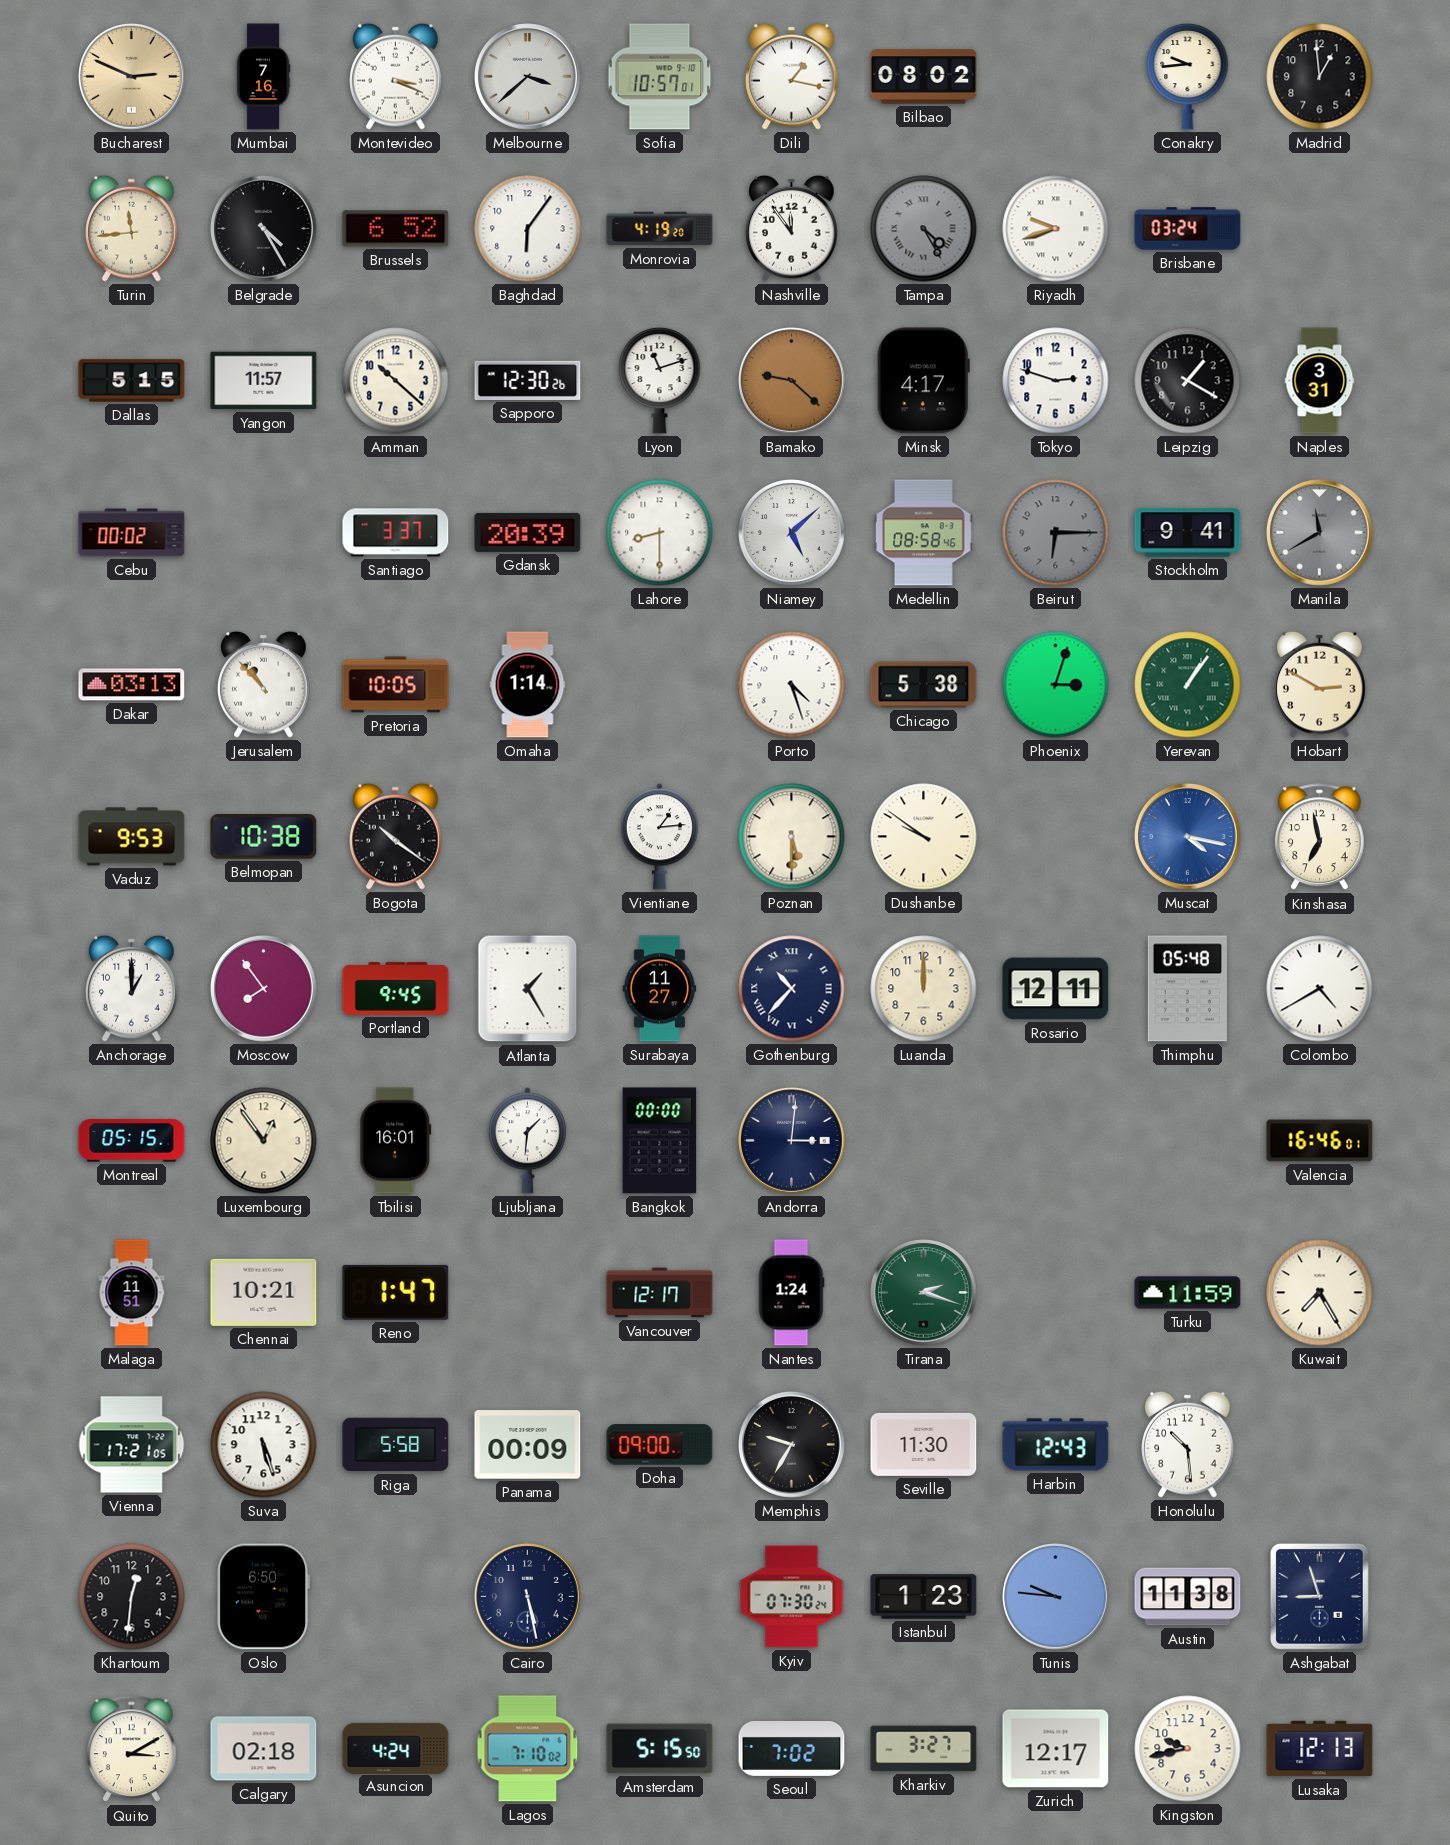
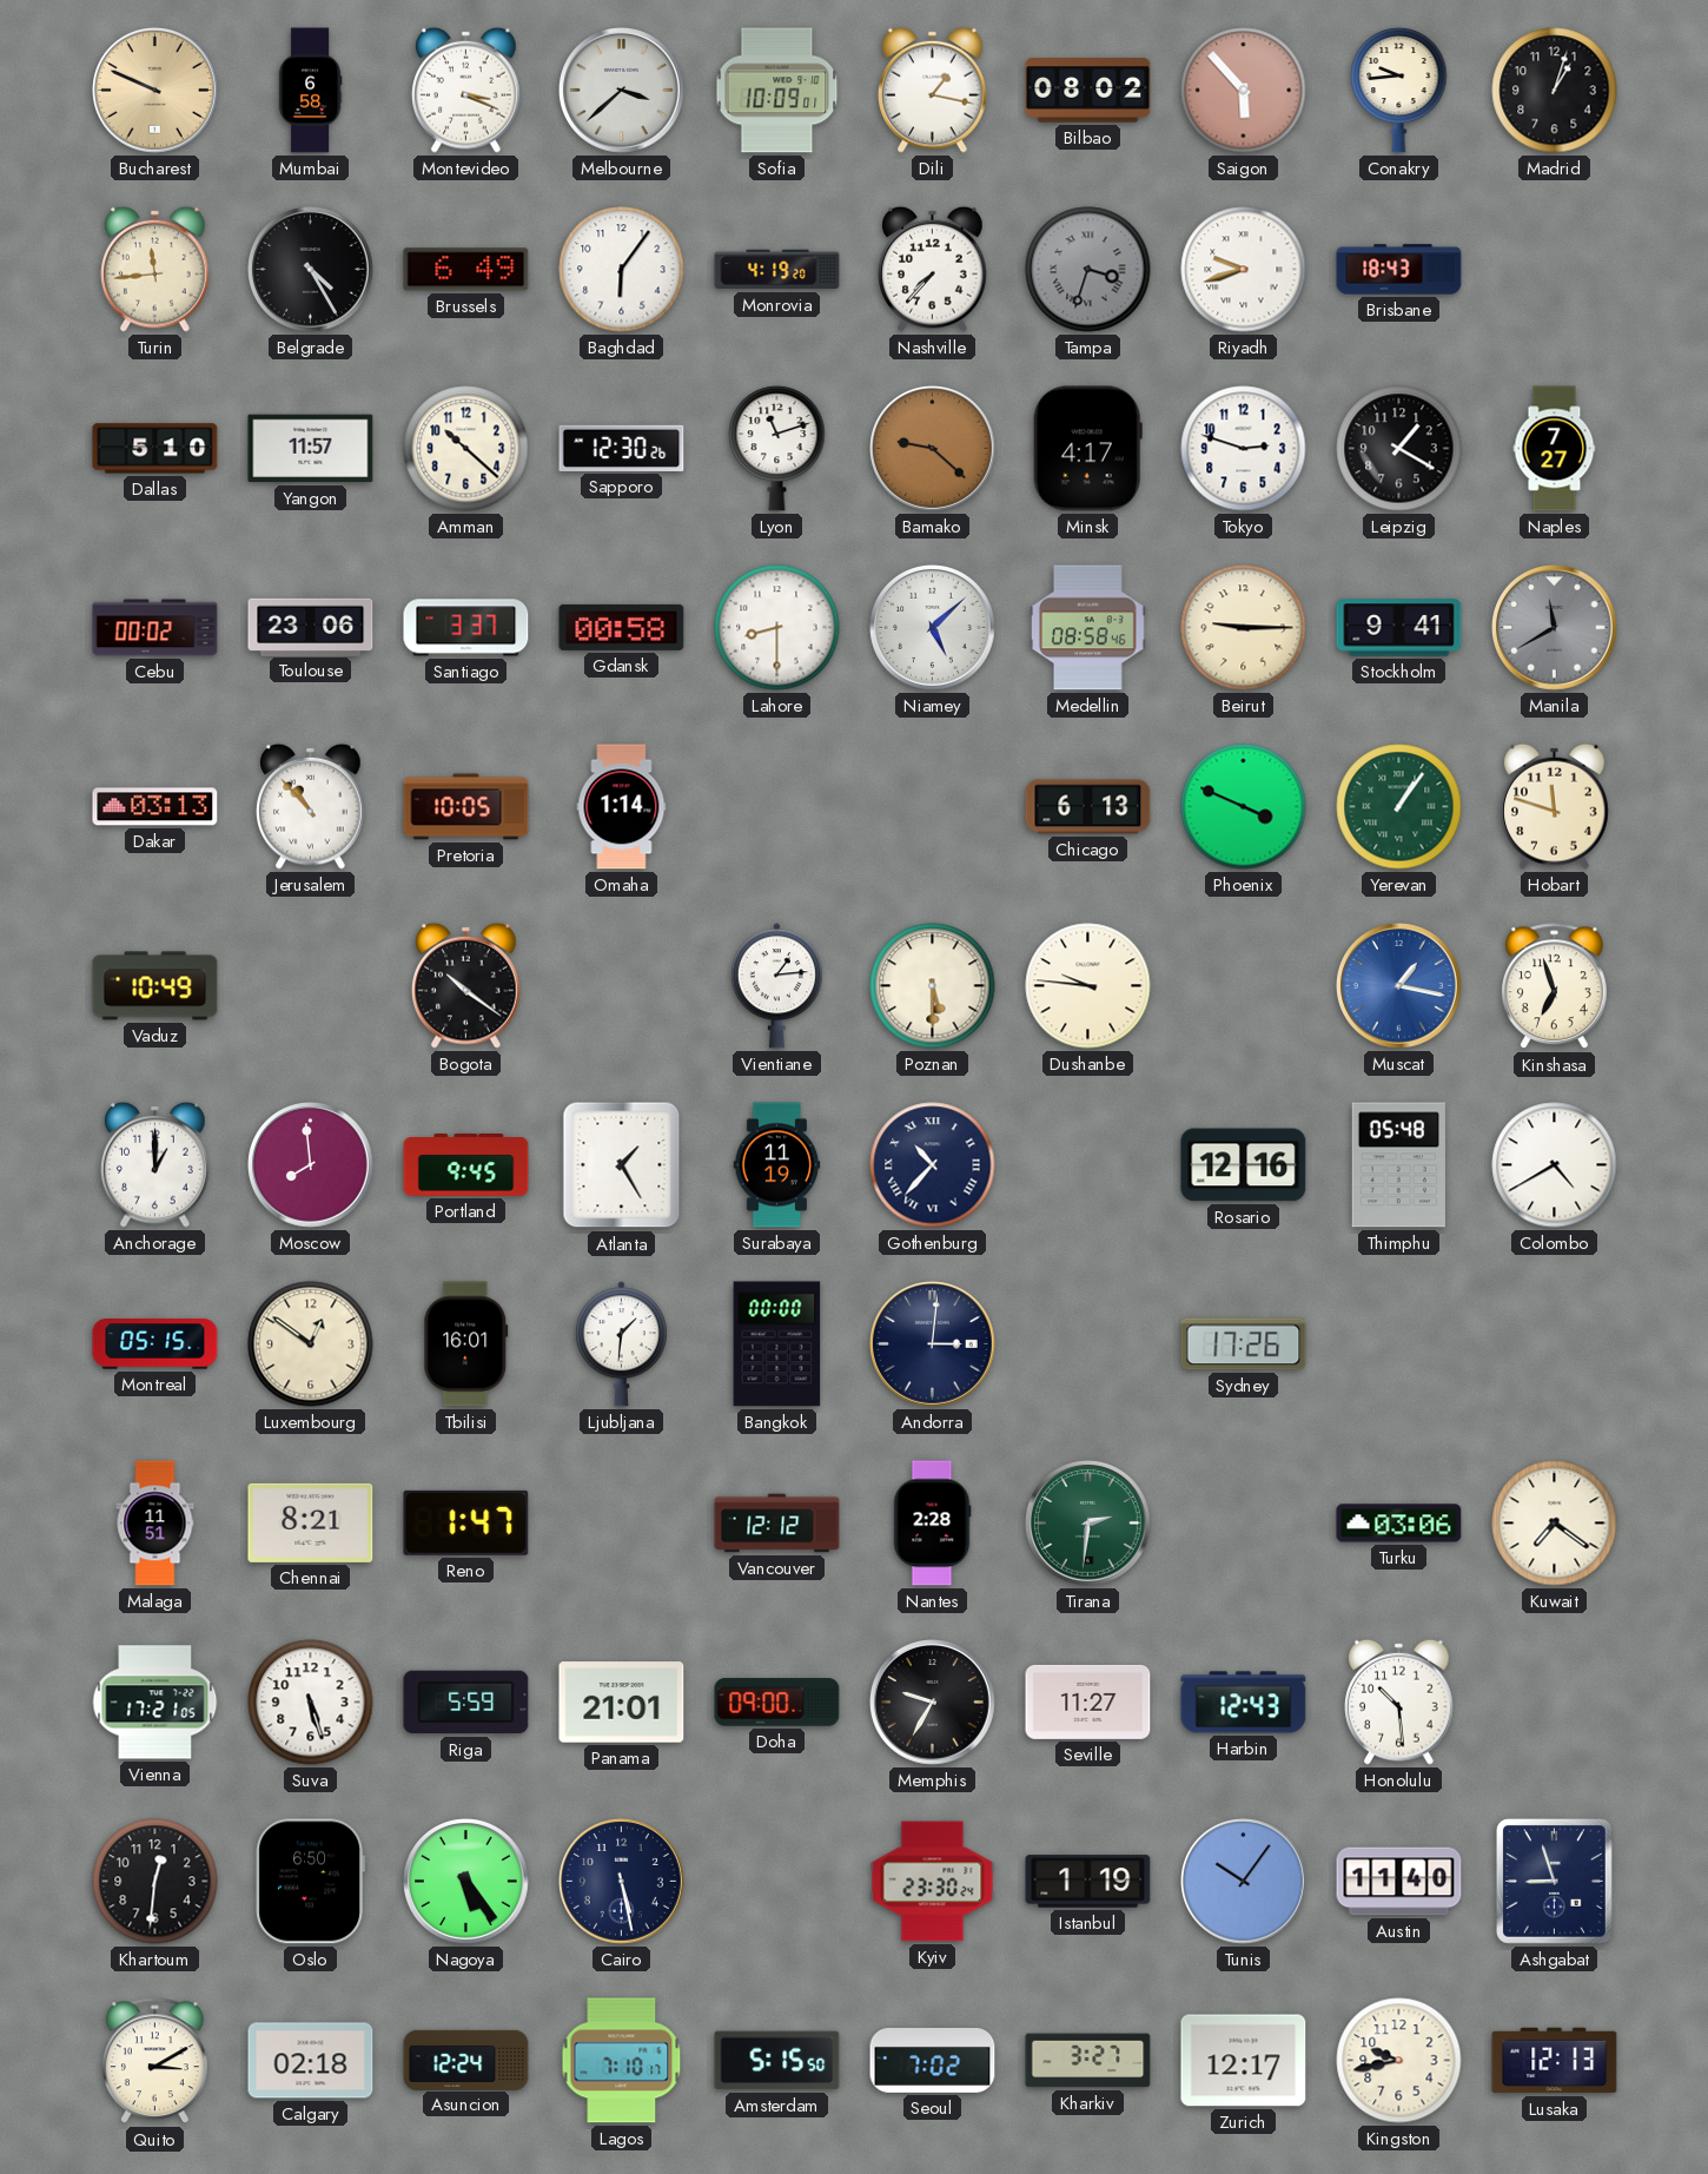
Bucharest: 2:49 -> 9:49 (155, 91)
Mumbai: 7:16 -> 6:58 (310, 91)
Sofia: 10:57 -> 10:09 (777, 91)
Saigon: none -> 5:53 (1244, 91)
Madrid: 12:59 -> 1:03 (1555, 91)
Brussels: 6:52 -> 6:49 (466, 270)
Nashville: 11:54 -> 7:37 (933, 269)
Tampa: 4:25 -> 3:33 (1088, 270)
Brisbane: 03:24 -> 18:43 (1399, 270)
Dallas: 5:15 -> 5:10 (155, 449)
Naples: 3:31 -> 7:27 (1555, 449)
Toulouse: none -> 23:06 (311, 627)
Gdansk: 20:39 -> 00:58 (622, 627)
Beirut: 6:15 -> 9:15 (1244, 628)
Beirut dial: grey -> cream (1244, 628)
Porto: 4:27 -> none (792, 685)
Chicago: 5:38 -> 6:13 (1088, 807)
Phoenix: 3:03 -> 3:49 (1244, 807)
Hobart: 2:50 -> 11:48 (1555, 806)
Vaduz: 9:53 -> 10:49 (155, 986)
Belmopan: 10:38 -> none (264, 837)
Dushanbe: 9:51 -> 9:46 (1088, 986)
Muscat: 4:17 -> 1:17 (1399, 986)
Kinshasa: 6:58 -> 6:57 (1554, 986)
Moscow: 7:54 -> 7:59 (311, 1165)
Surabaya: 11:27 -> 11:19 (777, 1165)
Luanda: 12:00 -> none (924, 989)
Rosario: 12:11 -> 12:16 (1244, 1165)
Luxembourg: 12:54 -> 12:51 (311, 1344)
Sydney: none -> 17:26 (1244, 1344)
Valencia: 16:46 -> none (1320, 1141)
Chennai: 10:21 -> 8:21 (311, 1522)
Vancouver: 12:17 -> 12:12 (777, 1524)
Nantes: 1:24 -> 2:28 (932, 1524)
Tirana: 2:18 -> 2:31 (1088, 1524)
Turku: 11:59 -> 03:06 (1399, 1524)
Kuwait: 7:25 -> 7:21 (1555, 1524)
Riga: 5:58 -> 5:59 (466, 1703)
Panama: 00:09 -> 21:01 (622, 1703)
Seville: 11:30 -> 11:27 (1088, 1701)
Nagoya: none -> 5:24 (466, 1882)
Kyiv: 07:30 -> 23:30 (933, 1882)
Istanbul: 1:23 -> 1:19 (1088, 1882)
Tunis: 9:46 -> 10:06 (1244, 1882)
Austin: 11:38 -> 11:40 (1399, 1882)
Asuncion: 4:24 -> 12:24 (466, 2060)
Lagos: 7:10:02 -> 7:10:17 (622, 2061)
